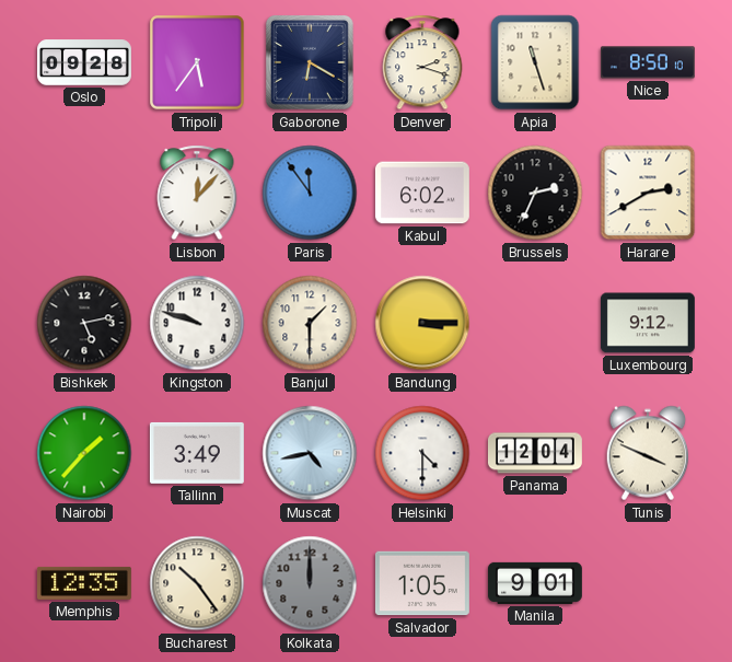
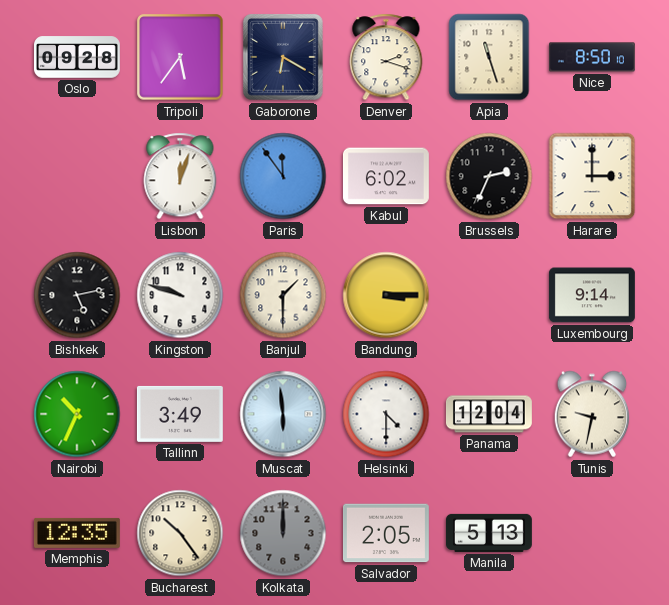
Lisbon: 12:07 -> 12:03 (180, 176)
Harare: 2:40 -> 3:00 (592, 176)
Luxembourg: 9:12 -> 9:14 (592, 295)
Nairobi: 1:37 -> 10:34 (77, 414)
Muscat: 4:43 -> 5:59 (283, 414)
Tunis: 3:49 -> 9:32 (592, 414)
Salvador: 1:05 -> 2:05 (386, 533)
Manila: 9:01 -> 5:13 (489, 533)
